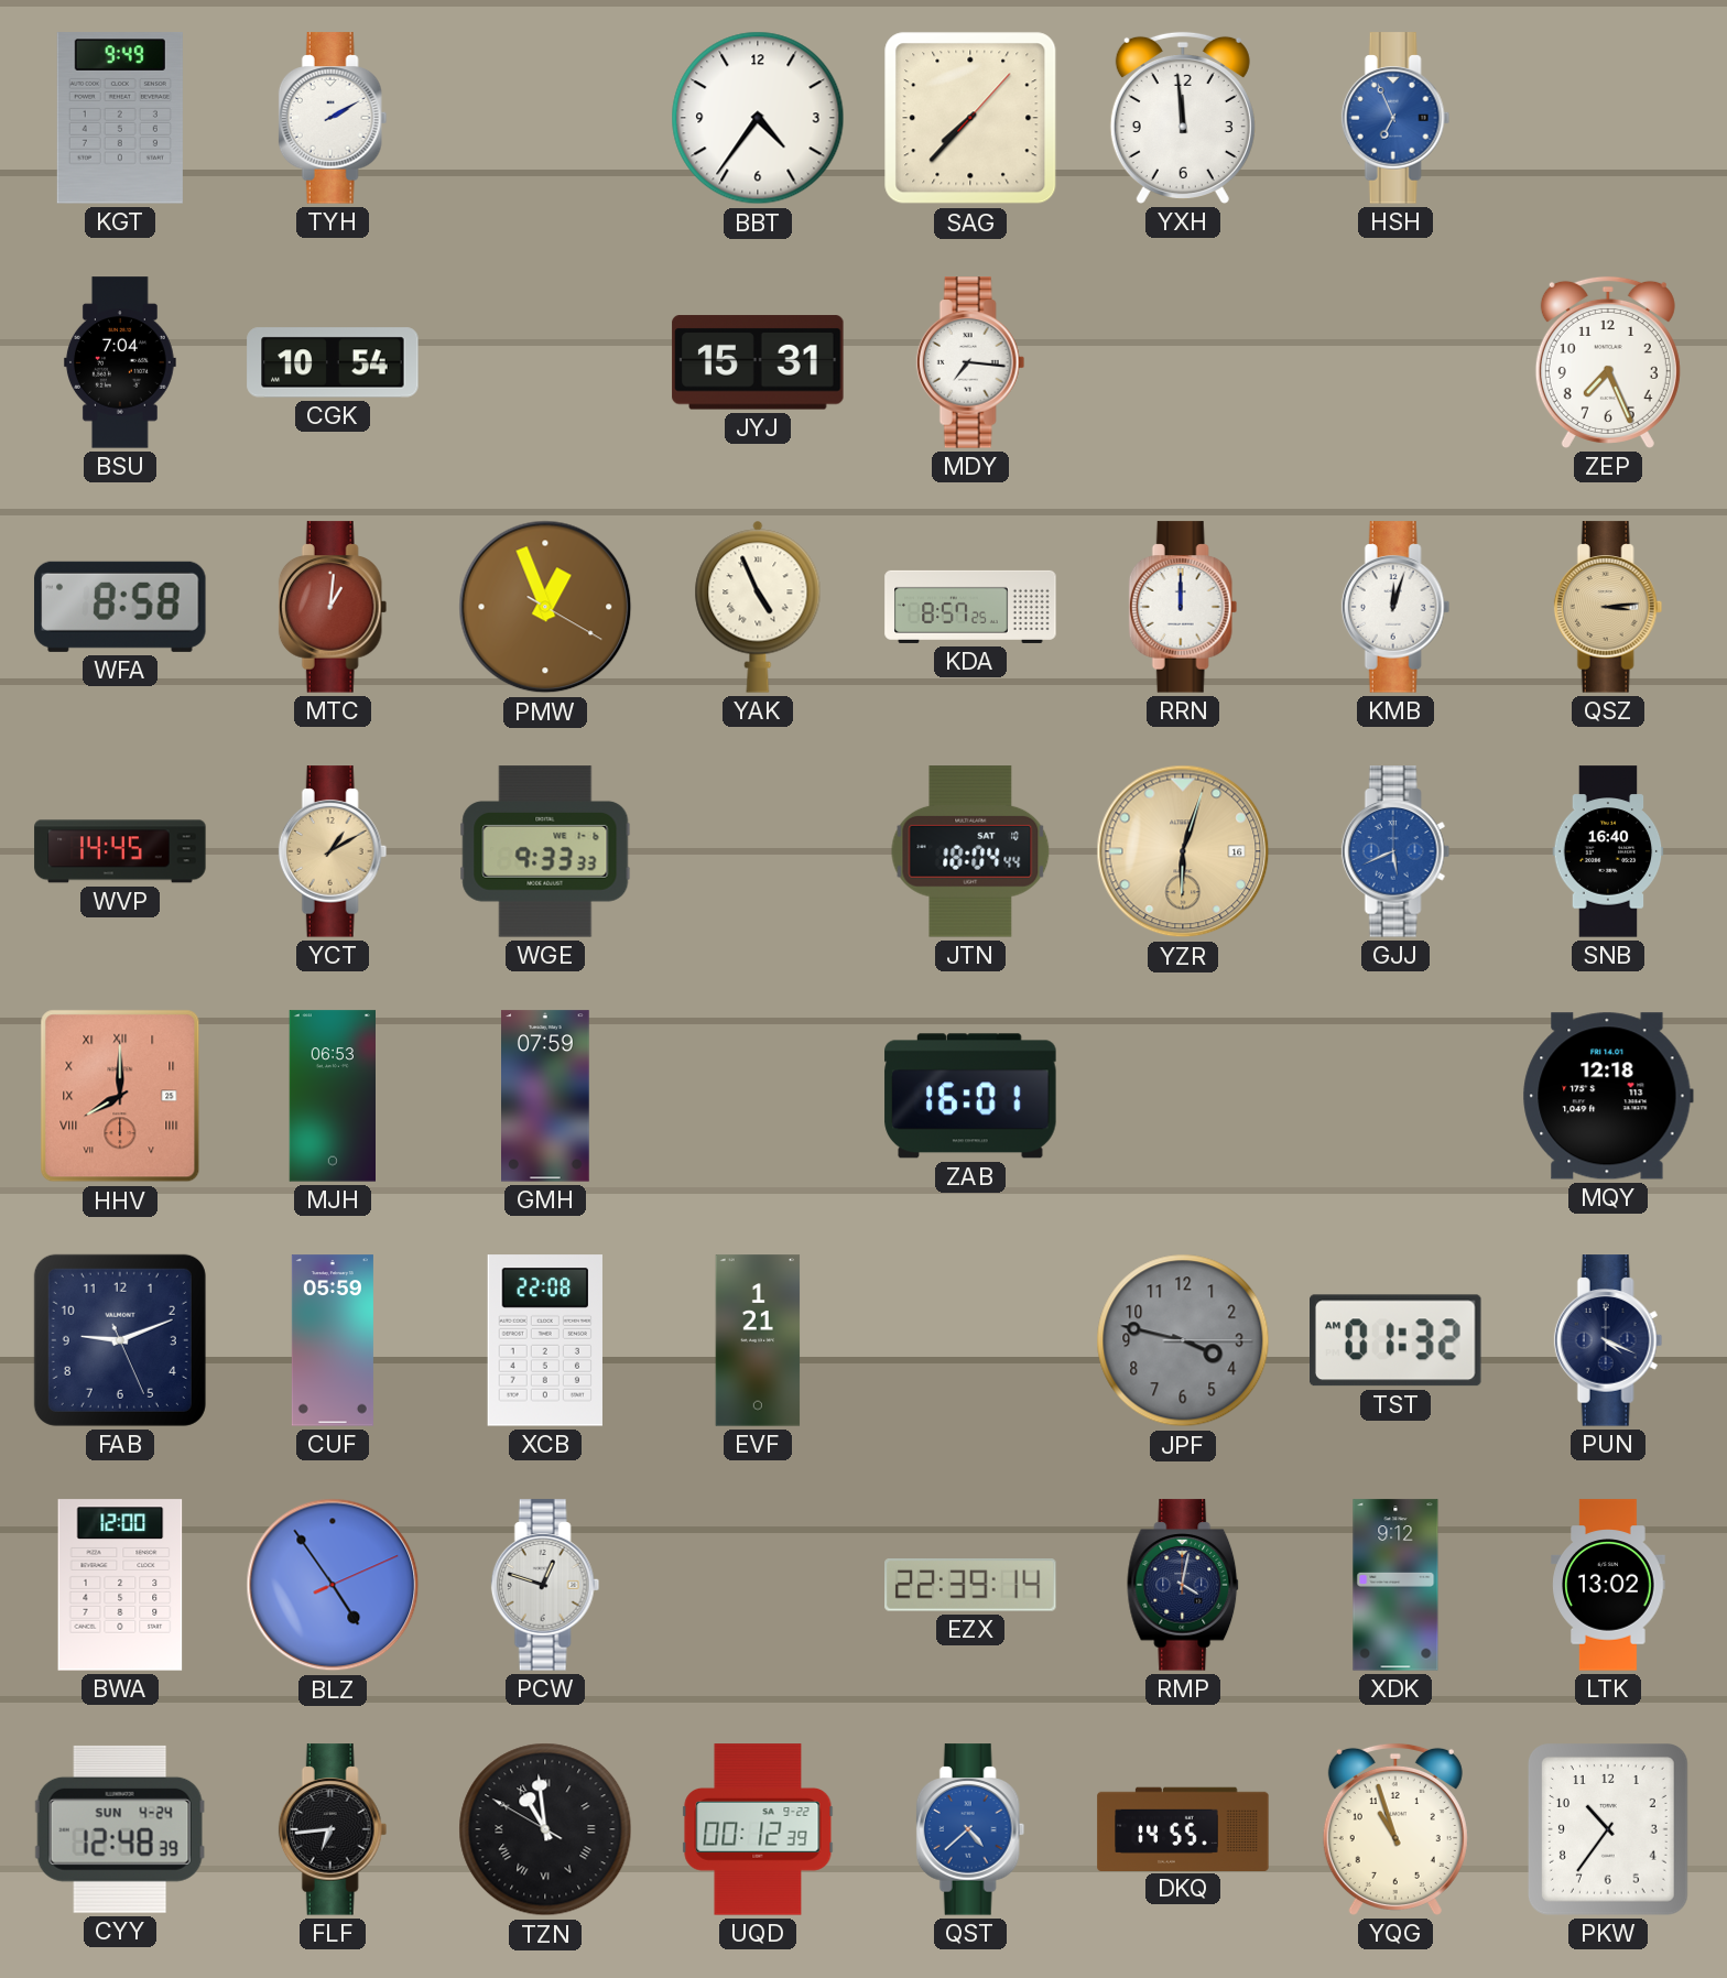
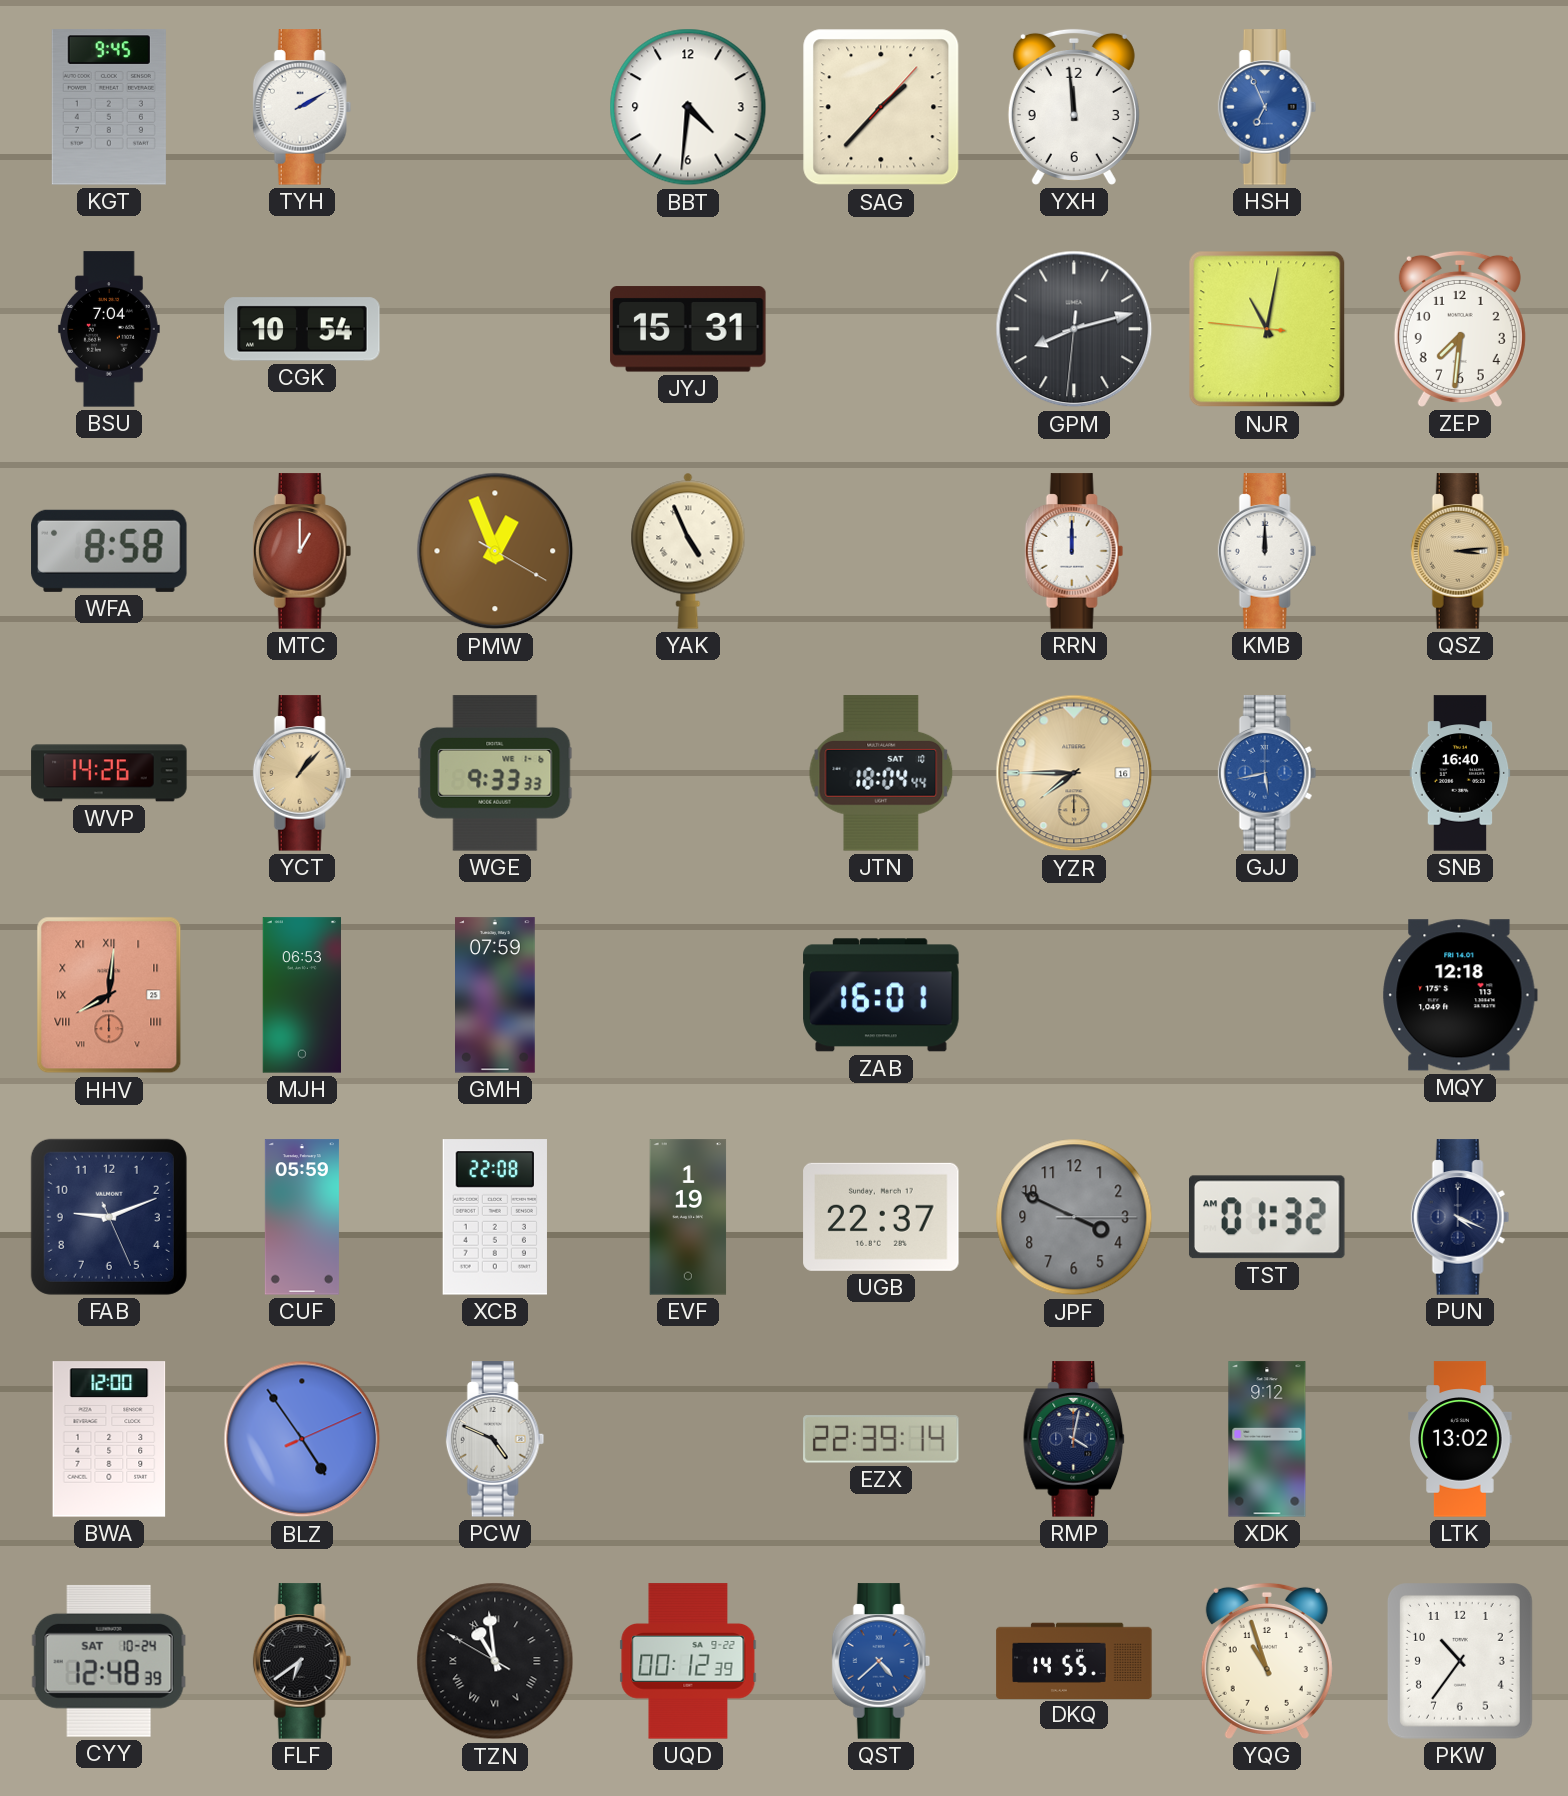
KGT: 9:49 -> 9:45 (109, 107)
BBT: 4:36 -> 4:31 (688, 107)
SAG: 7:37 -> 1:37 (881, 107)
MDY: 7:16 -> none (970, 362)
GPM: none -> 8:12 (1074, 329)
NJR: none -> 11:01 (1267, 329)
ZEP: 7:26 -> 7:31 (1460, 329)
MTC: 1:01 -> 1:00 (302, 551)
KDA: 8:57 -> none (970, 607)
KMB: 12:03 -> 12:00 (1267, 551)
WVP: 14:45 -> 14:26 (109, 773)
YCT: 1:10 -> 1:07 (302, 773)
YZR: 6:03 -> 7:45 (1074, 773)
GJJ: 5:41 -> 5:43 (1267, 773)
HHV: 8:00 -> 8:01 (109, 995)
EVF: 1:21 -> 1:19 (688, 1217)
UGB: none -> 22:37 (881, 1217)
JPF: 3:47 -> 3:49 (1074, 1217)
PCW: 12:48 -> 4:49 (495, 1439)
CYY date: SUN 4-24 -> SAT 10-24 (109, 1661)
FLF: 6:44 -> 6:39 (302, 1661)
